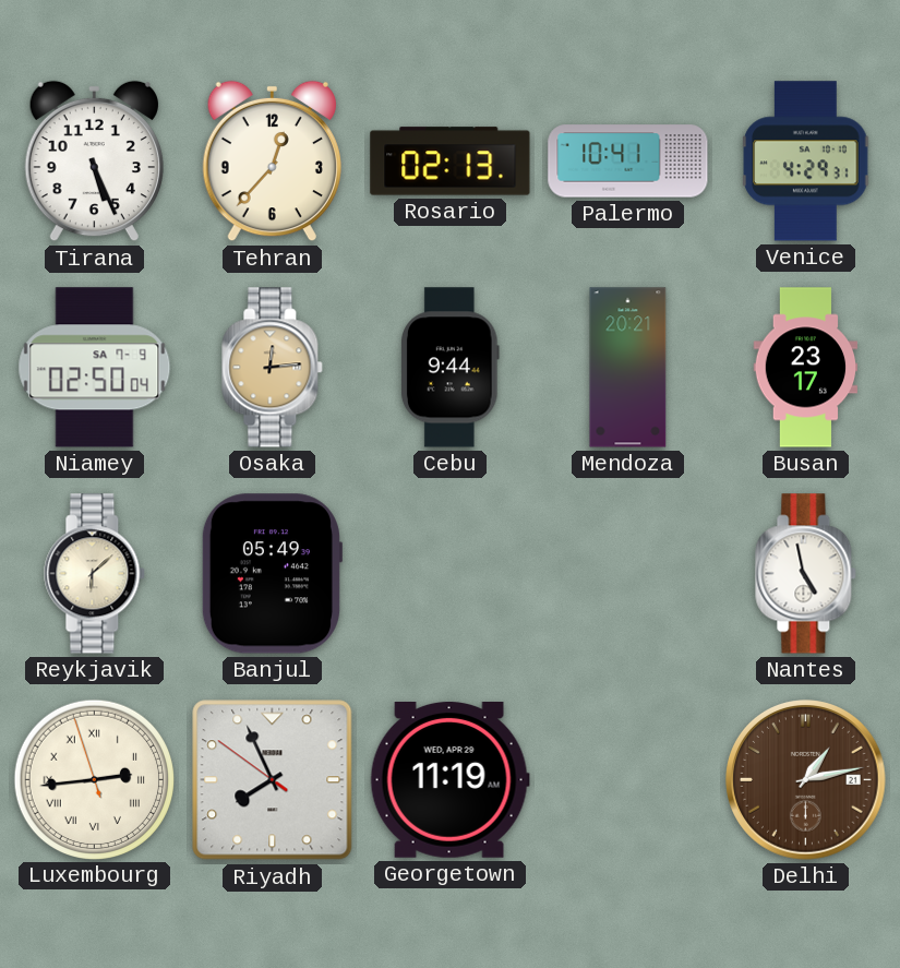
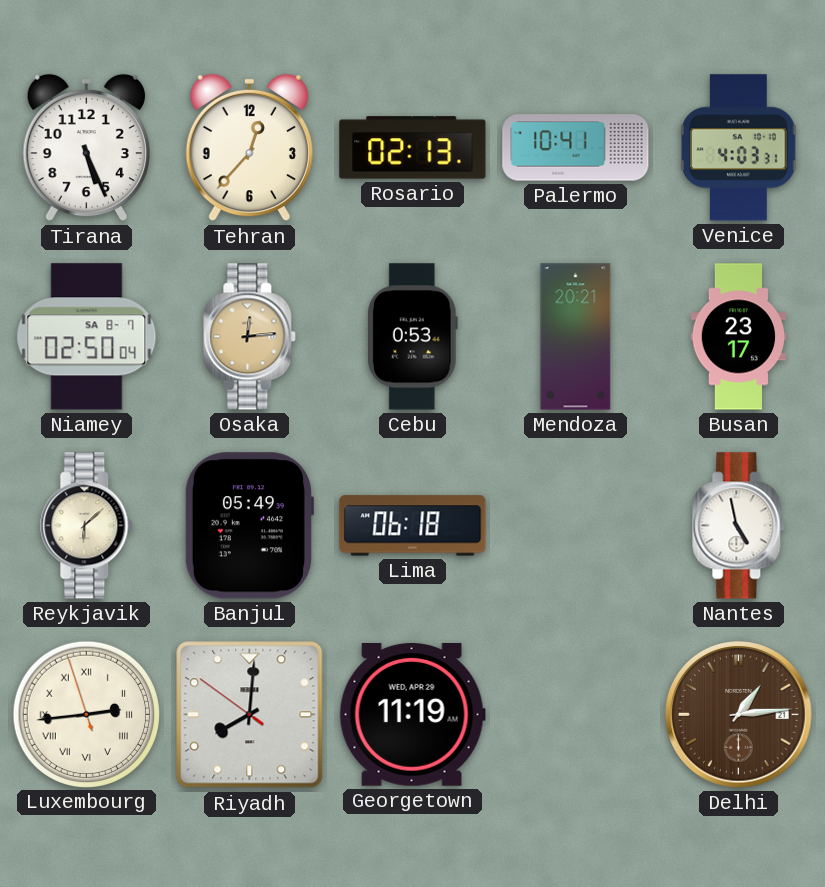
Venice: 4:29 -> 4:03 (739, 148)
Niamey date: SA 7-9 -> SA 8-7 (87, 337)
Cebu: 9:44 -> 0:53 (412, 337)
Lima: none -> 06:18 (413, 526)
Riyadh: 7:55 -> 8:00 (250, 715)
Delhi: 1:13 -> 1:14 (739, 715)
